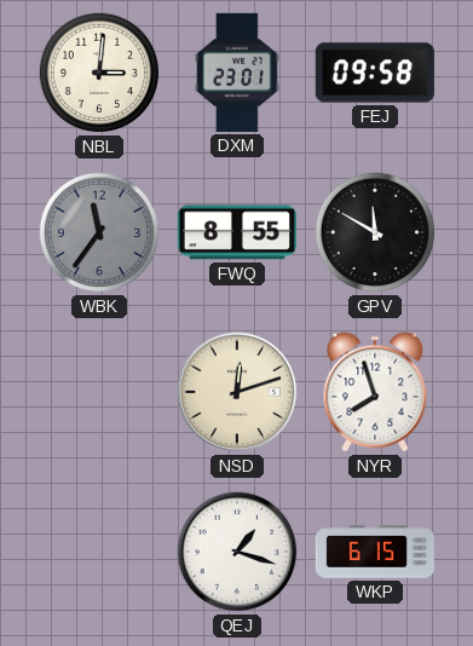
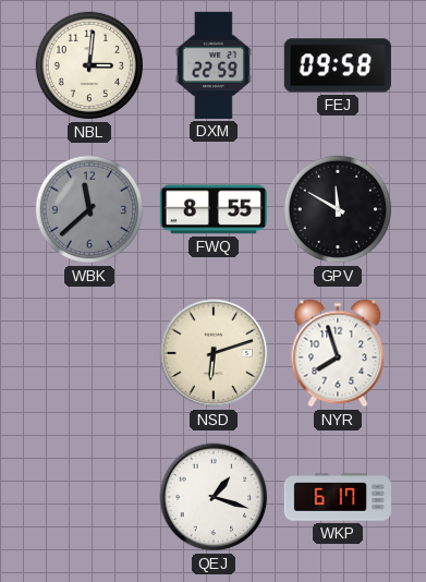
DXM: 23:01 -> 22:59 (214, 65)
WBK: 11:36 -> 11:38 (89, 209)
NSD: 12:12 -> 6:12 (214, 353)
WKP: 6:15 -> 6:17 (337, 497)
